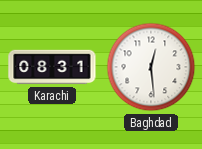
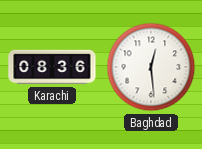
Karachi: 08:31 -> 08:36 (52, 67)
